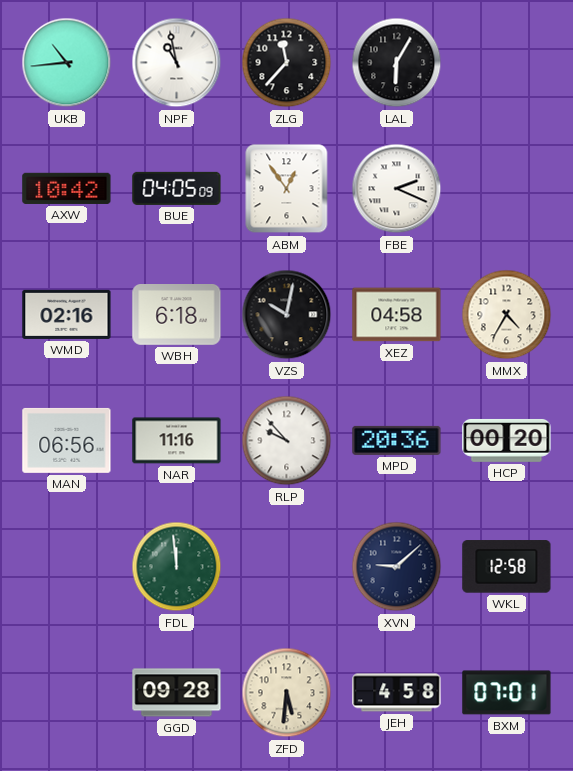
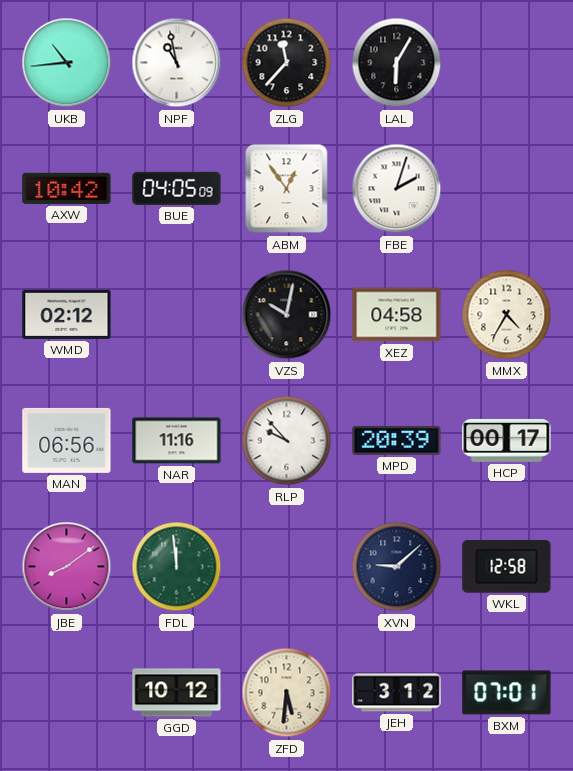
FBE: 2:19 -> 2:03 (397, 189)
WMD: 02:16 -> 02:12 (67, 314)
WBH: 6:18 -> none (177, 315)
MPD: 20:36 -> 20:39 (397, 440)
HCP: 00:20 -> 00:17 (507, 440)
JBE: none -> 8:09 (67, 567)
GGD: 09:28 -> 10:12 (177, 693)
JEH: 4:58 -> 3:12 (397, 693)
